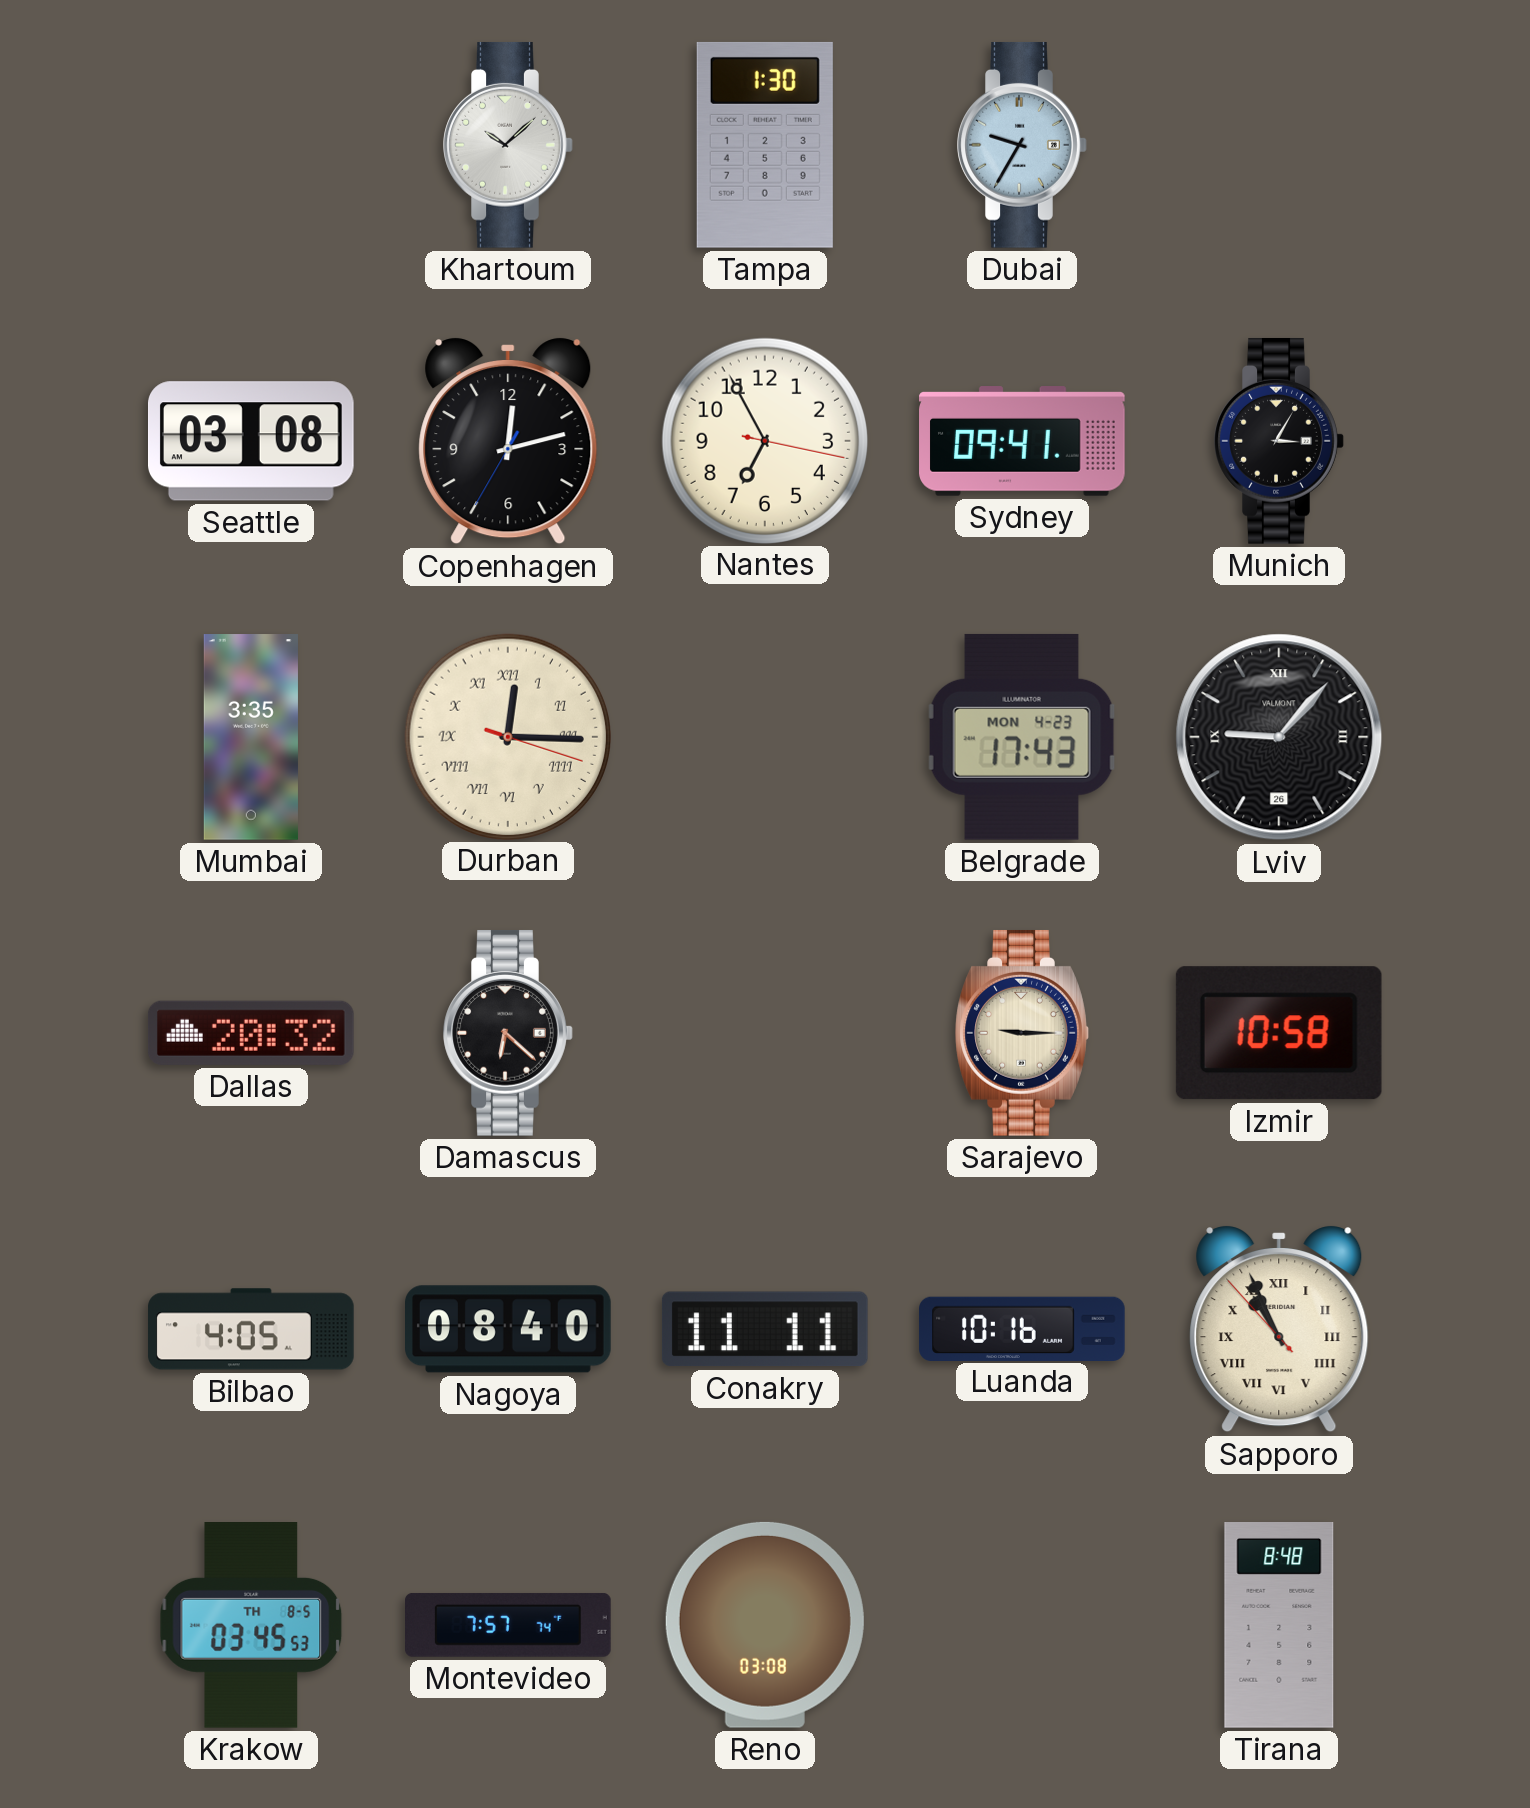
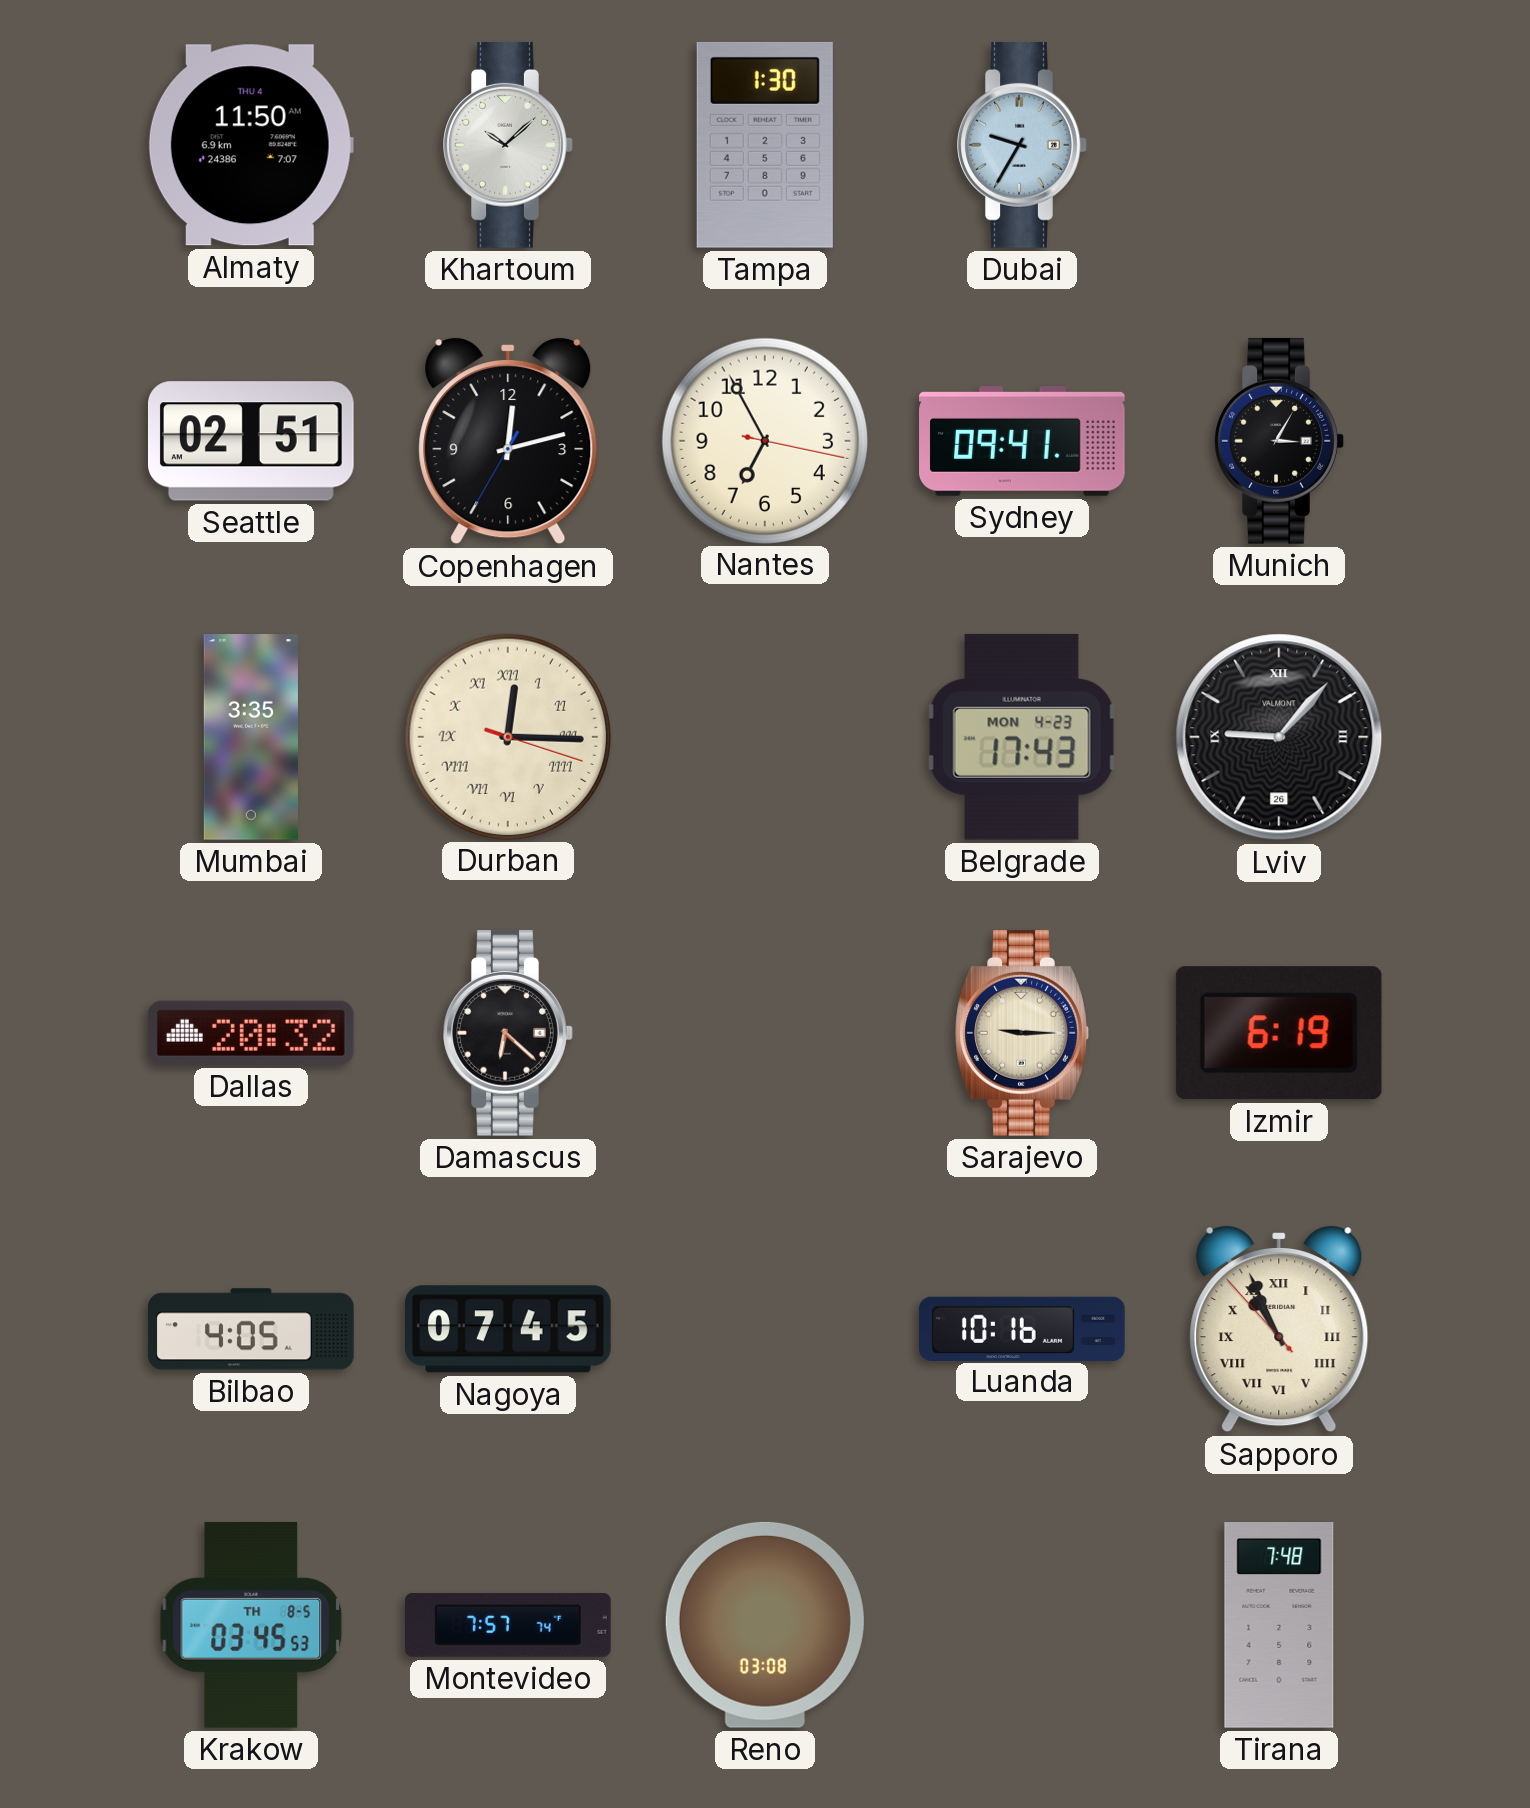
Almaty: none -> 11:50 (251, 145)
Seattle: 03:08 -> 02:51 (252, 441)
Izmir: 10:58 -> 6:19 (1279, 1033)
Nagoya: 08:40 -> 07:45 (509, 1329)
Conakry: 11:11 -> none (765, 1329)
Tirana: 8:48 -> 7:48 (1279, 1626)
